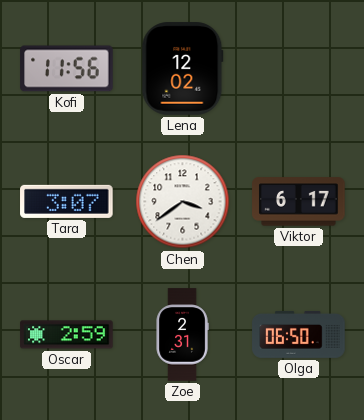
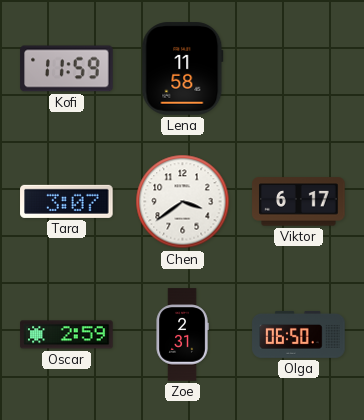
Kofi: 11:56 -> 11:59 (67, 69)
Lena: 12:02 -> 11:58 (183, 69)
